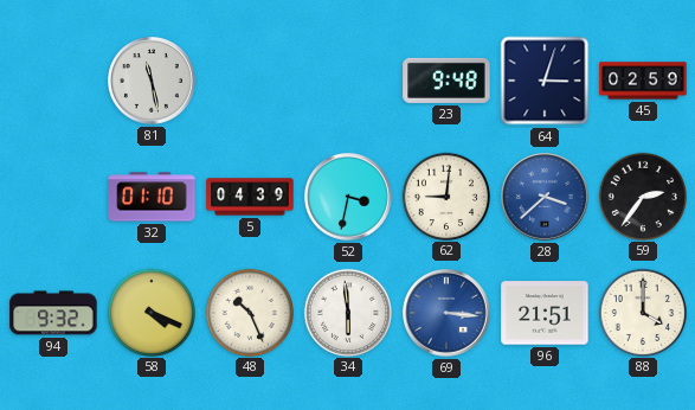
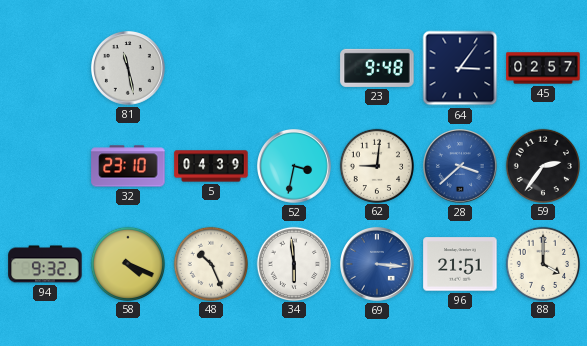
64: 3:03 -> 3:06 (460, 68)
45: 02:59 -> 02:57 (543, 68)
32: 01:10 -> 23:10 (128, 166)
